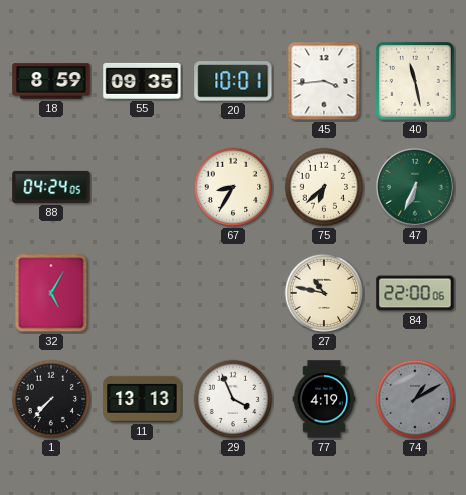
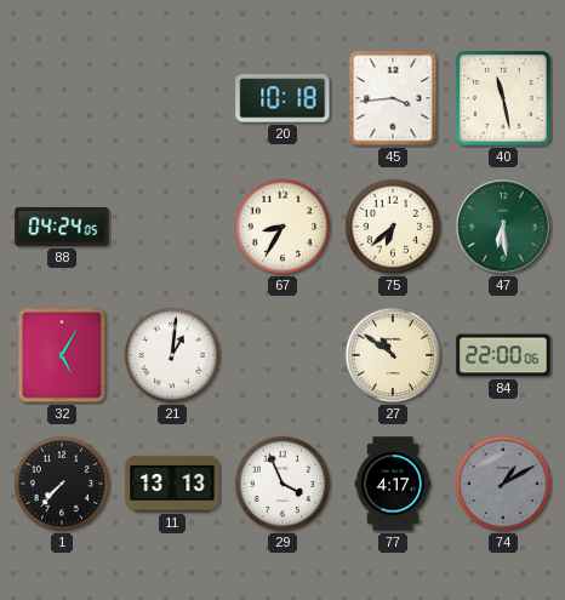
18: 8:59 -> none (51, 81)
55: 09:35 -> none (142, 81)
20: 10:01 -> 10:18 (282, 98)
47: 6:34 -> 6:29 (503, 227)
21: none -> 1:01 (172, 355)
27: 10:47 -> 10:51 (393, 355)
77: 4:19 -> 4:17 (393, 484)
